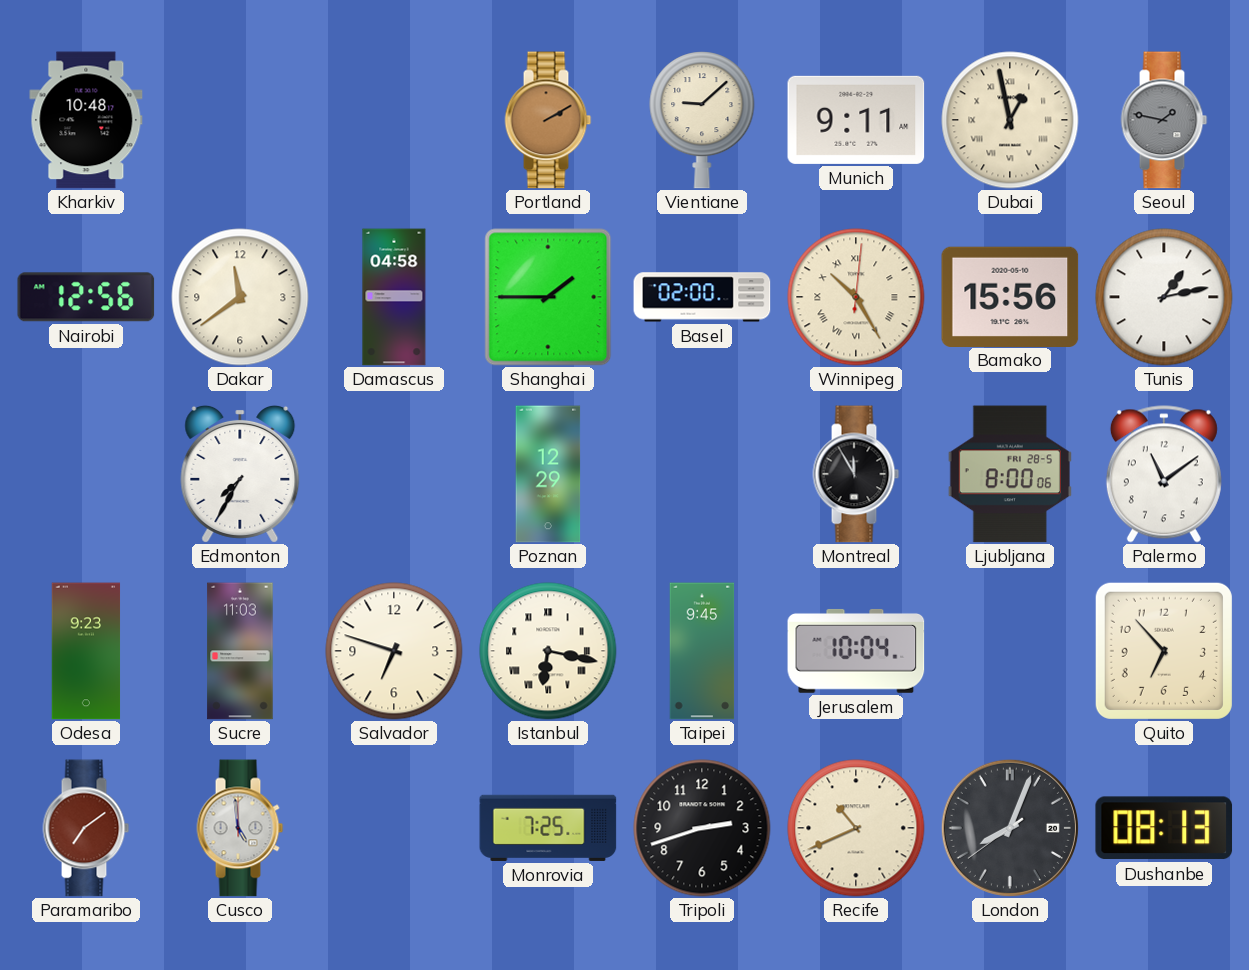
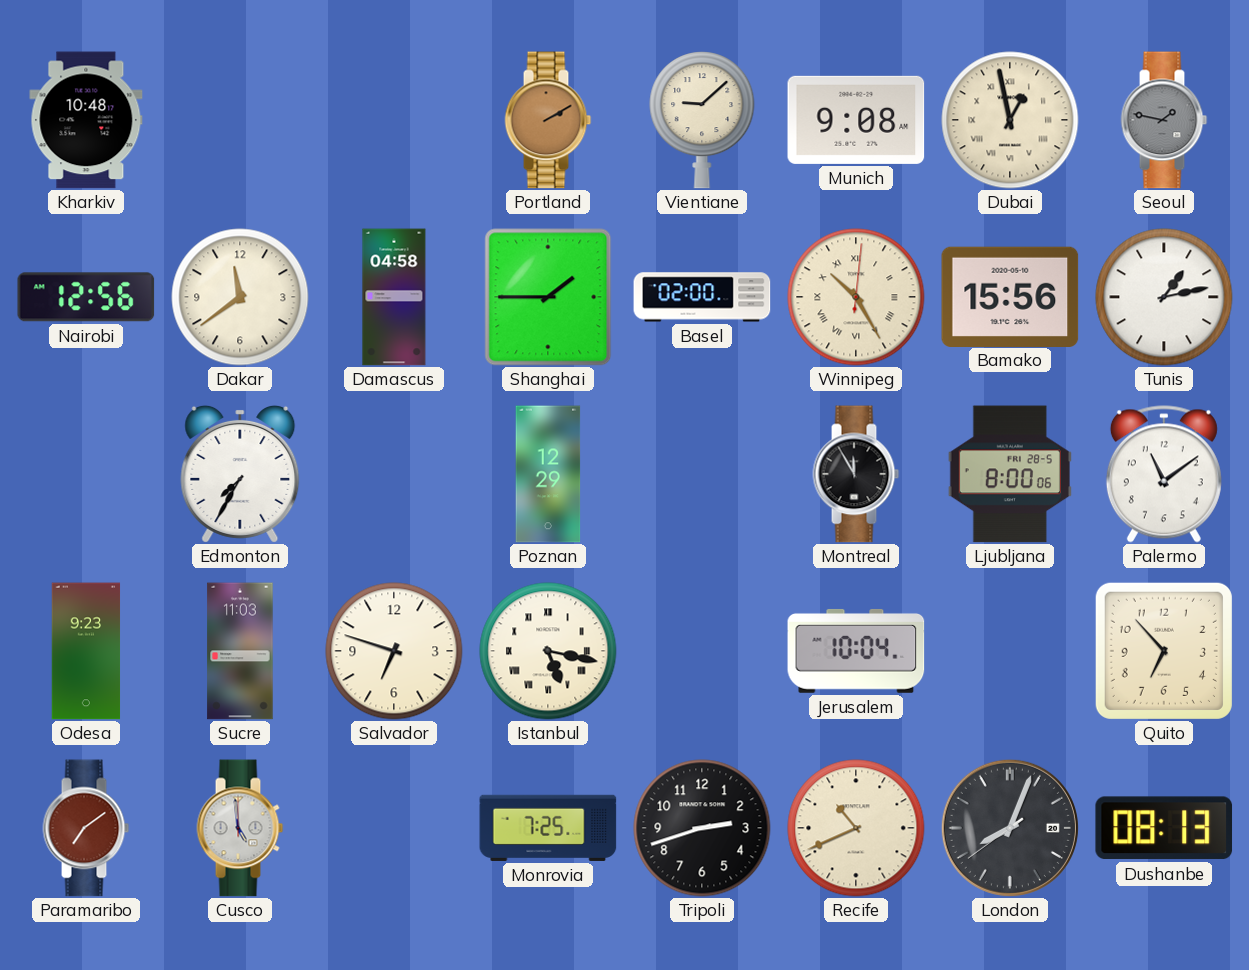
Munich: 9:11 -> 9:08 (856, 120)
Istanbul: 6:17 -> 5:17 (548, 651)
Taipei: 9:45 -> none (702, 651)
